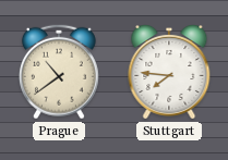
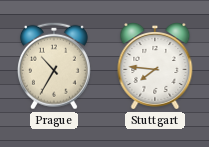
Prague: 10:39 -> 10:35 (54, 66)
